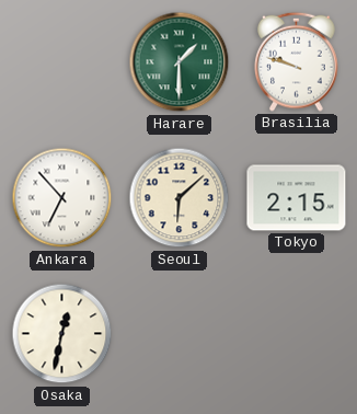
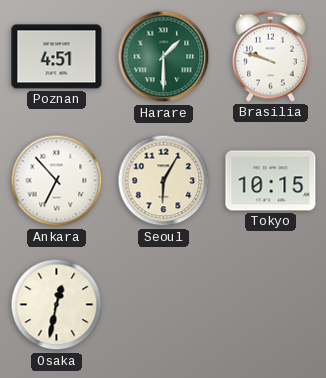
Poznan: none -> 4:51 (57, 57)
Seoul: 6:08 -> 6:05 (164, 181)
Tokyo: 2:15 -> 10:15 (271, 181)
